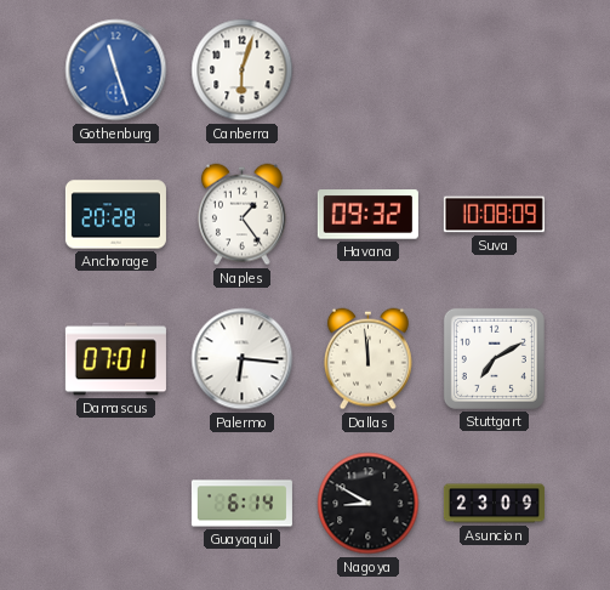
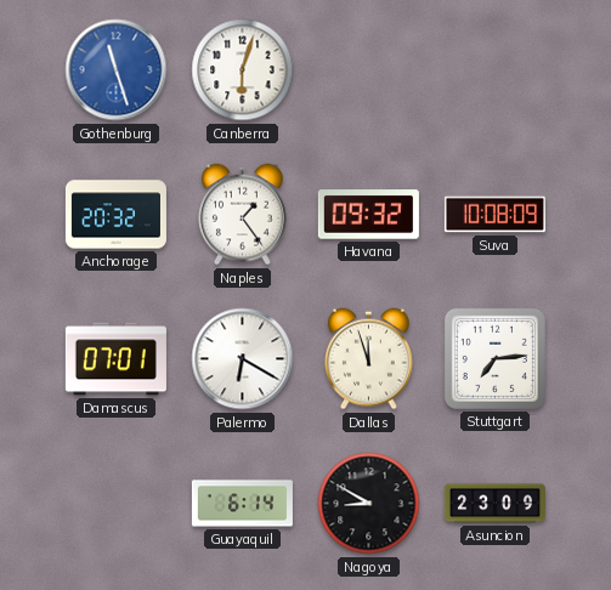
Anchorage: 20:28 -> 20:32 (115, 215)
Palermo: 6:16 -> 6:20 (243, 359)
Dallas: 11:59 -> 11:57 (368, 359)
Stuttgart: 7:10 -> 7:14 (494, 358)
